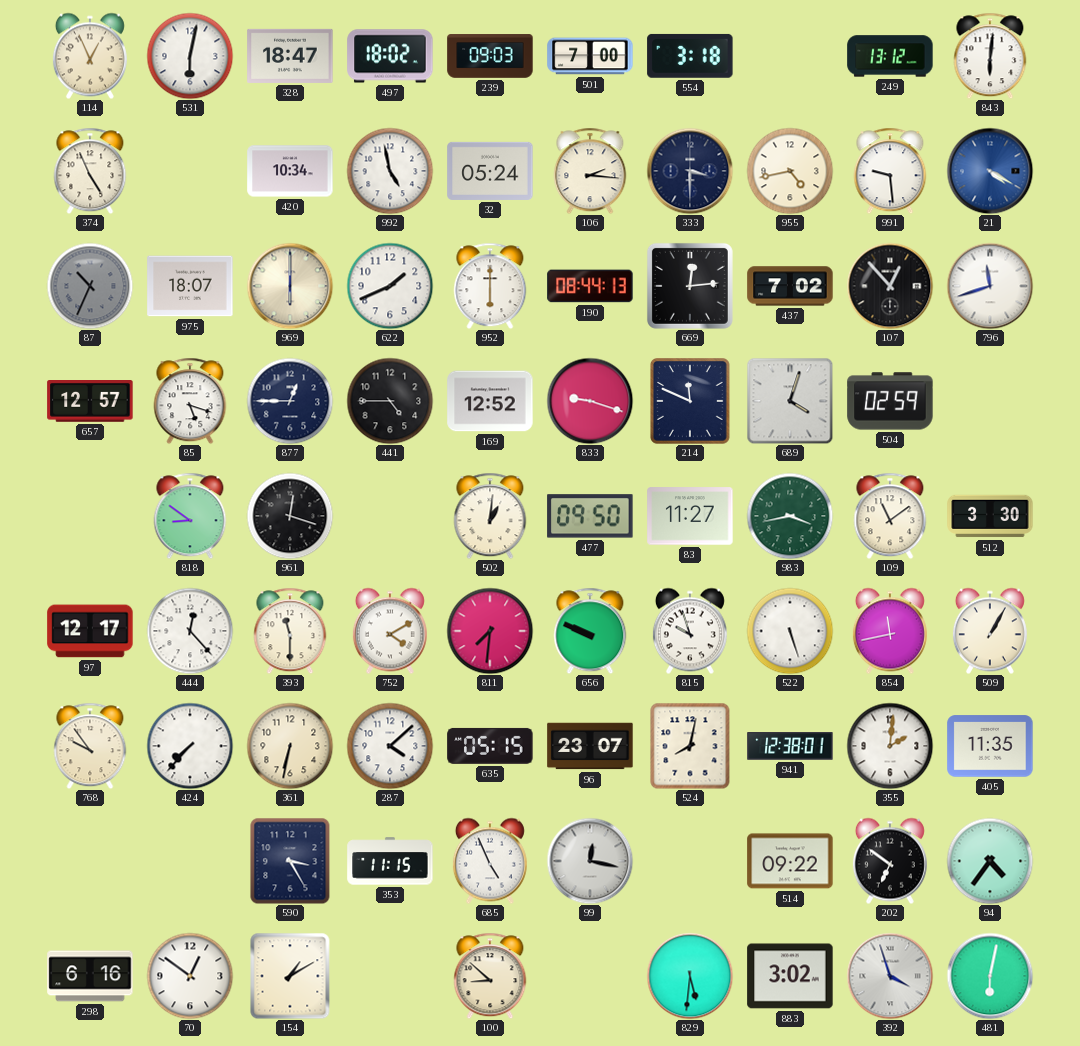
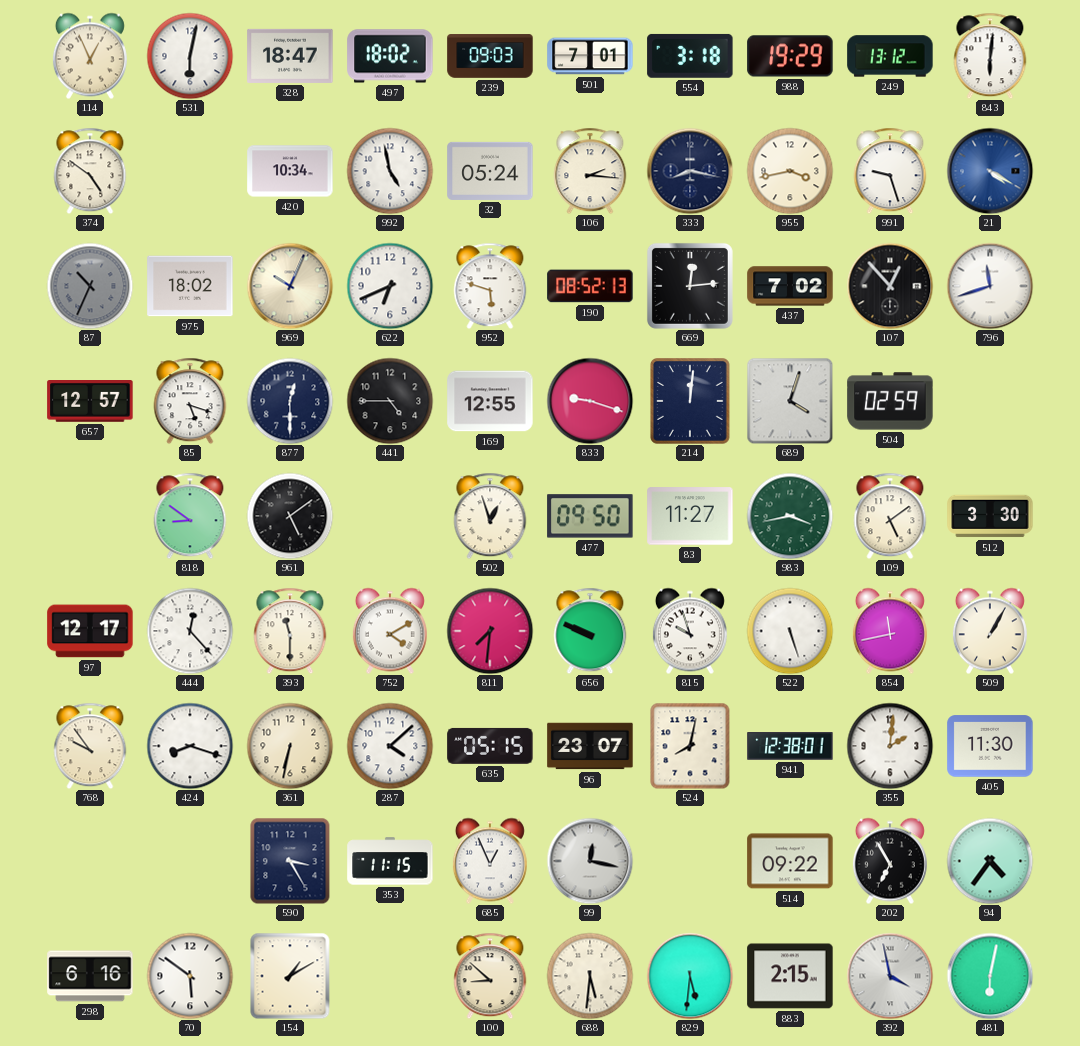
501: 7:00 -> 7:01 (590, 56)
988: none -> 19:29 (790, 56)
374: 4:56 -> 4:51 (90, 171)
333: 3:30 -> 8:17 (690, 171)
955: 4:43 -> 3:43 (790, 171)
991: 9:29 -> 9:27 (890, 171)
975: 18:07 -> 18:02 (190, 286)
969: 6:00 -> 10:04 (290, 286)
622: 1:41 -> 6:41 (390, 286)
952: 6:00 -> 5:48 (490, 286)
190: 08:44 -> 08:52 (590, 286)
877: 12:45 -> 12:30 (290, 401)
169: 12:52 -> 12:55 (490, 401)
214: 11:49 -> 12:01 (691, 402)
961: 12:18 -> 5:09 (290, 516)
502: 1:01 -> 12:57 (490, 516)
109: 11:09 -> 5:09 (890, 516)
424: 7:37 -> 8:18 (190, 746)
405: 11:35 -> 11:30 (990, 746)
685: 4:56 -> 12:56 (490, 861)
202: 6:51 -> 6:55 (890, 861)
70: 12:51 -> 5:51 (190, 976)
688: none -> 5:31 (590, 976)
883: 3:02 -> 2:15 (790, 976)
392: 3:57 -> 3:58 (890, 976)
